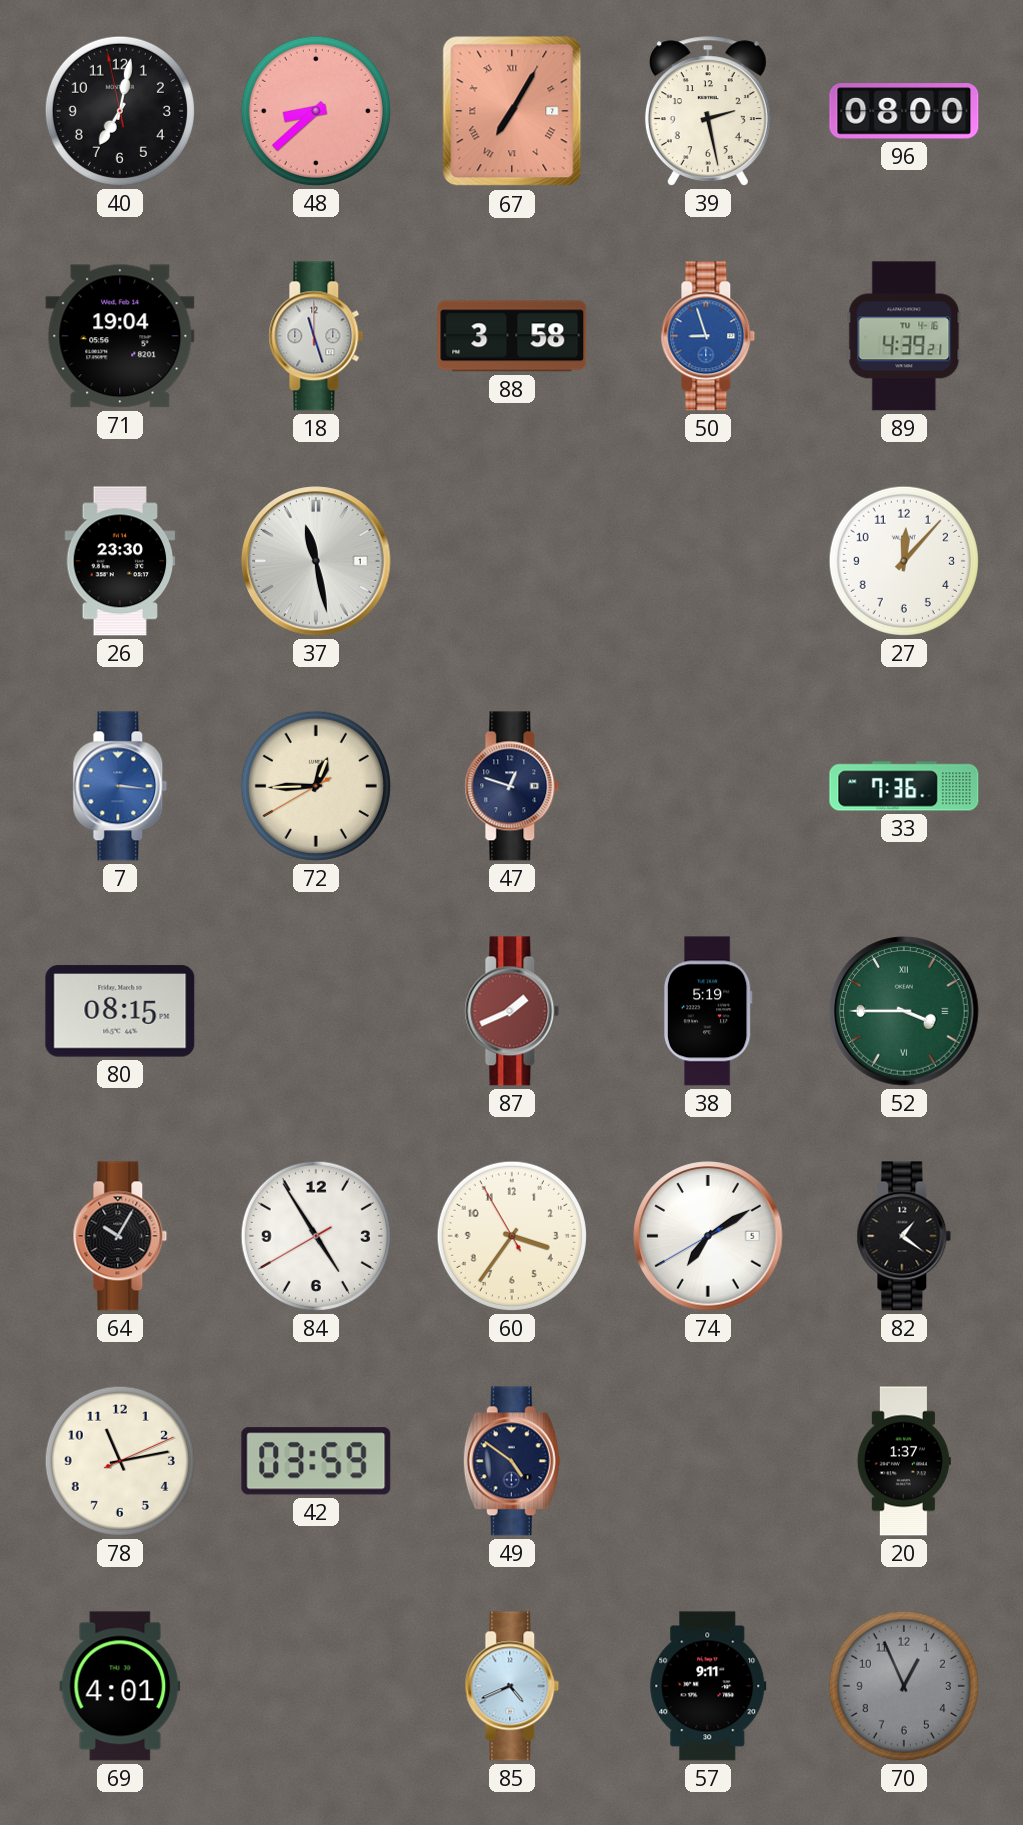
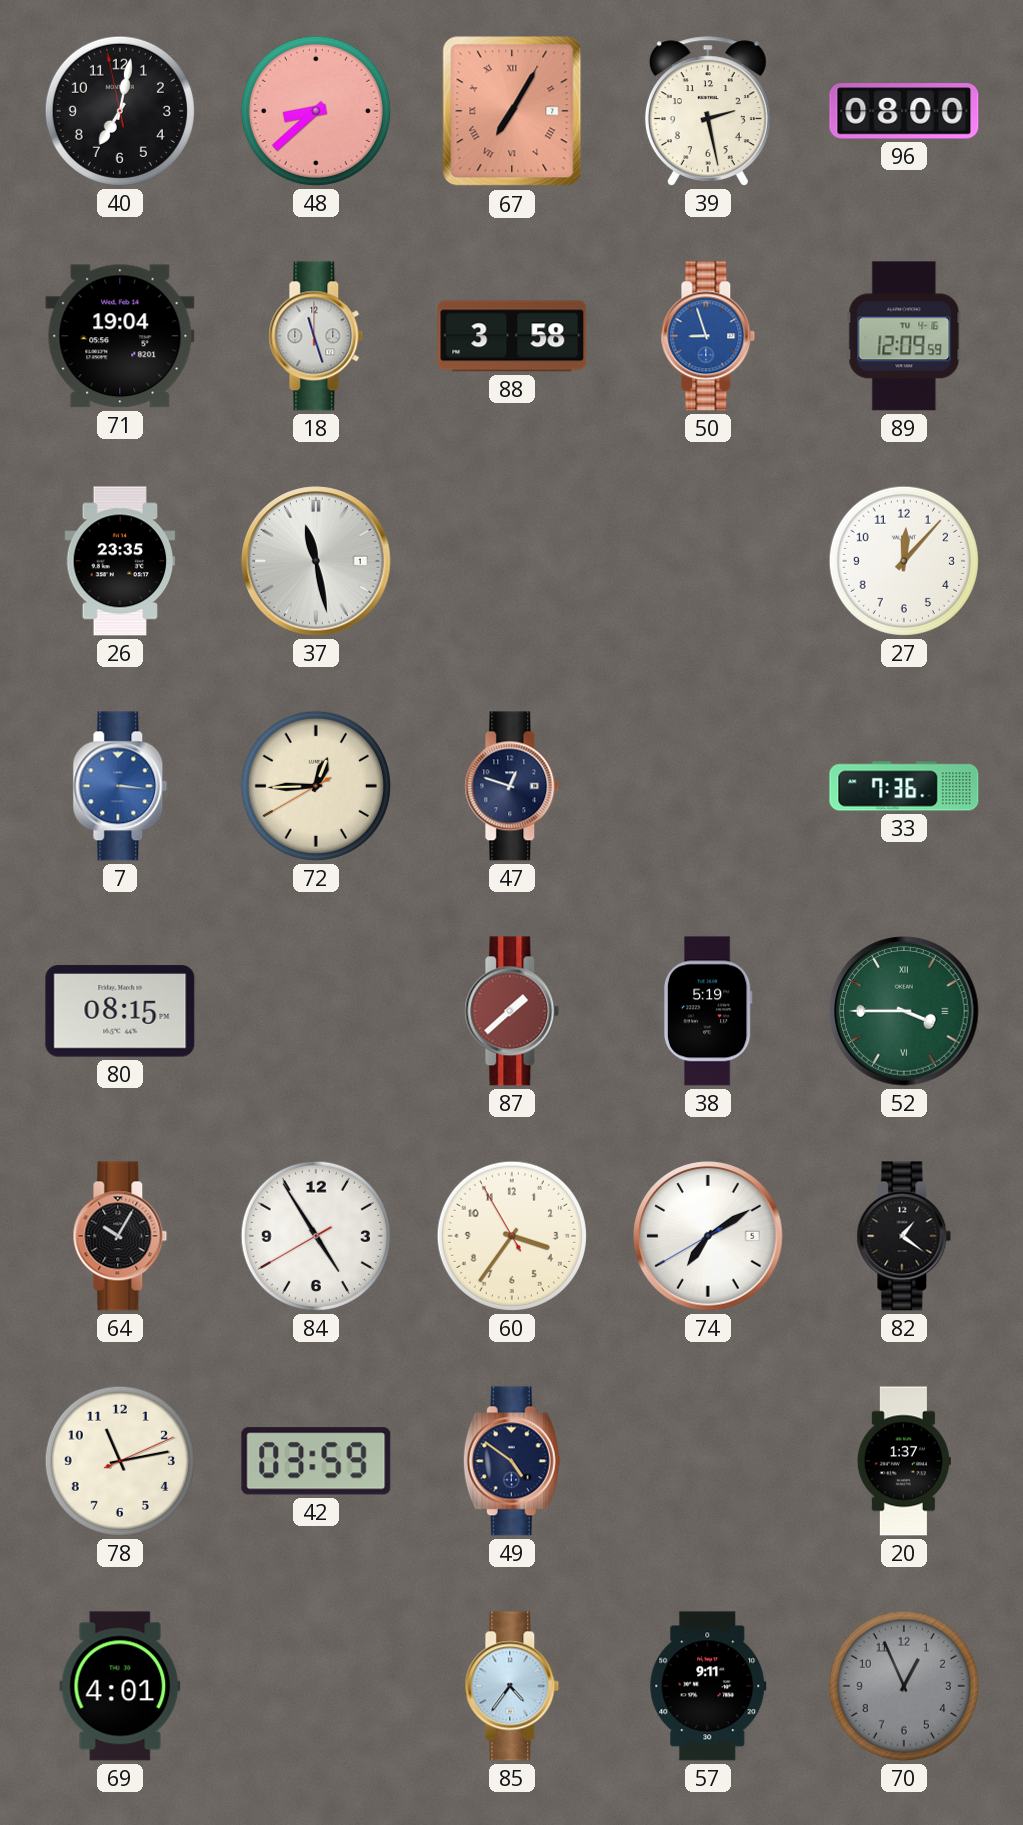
89: 4:39 -> 12:09 (904, 336)
26: 23:30 -> 23:35 (120, 561)
87: 1:41 -> 1:38 (512, 1011)
85: 4:41 -> 4:36 (512, 1686)
